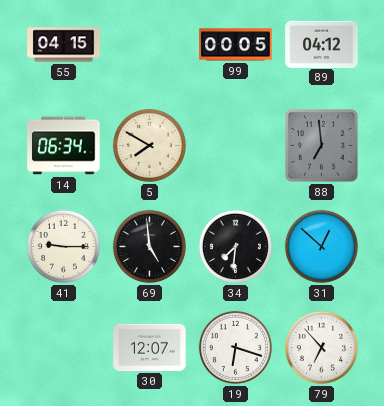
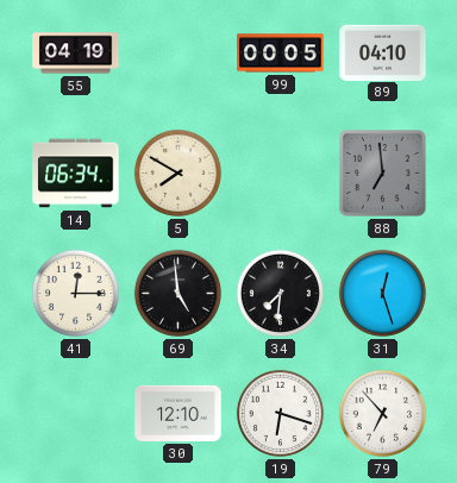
55: 04:15 -> 04:19 (76, 54)
89: 04:12 -> 04:10 (383, 52)
41: 9:15 -> 12:15 (75, 293)
31: 12:52 -> 12:27 (382, 293)
30: 12:07 -> 12:10 (179, 413)
